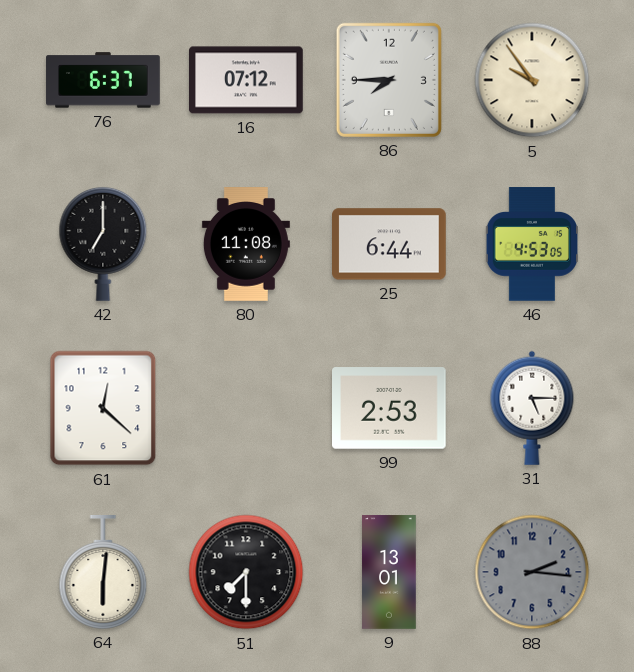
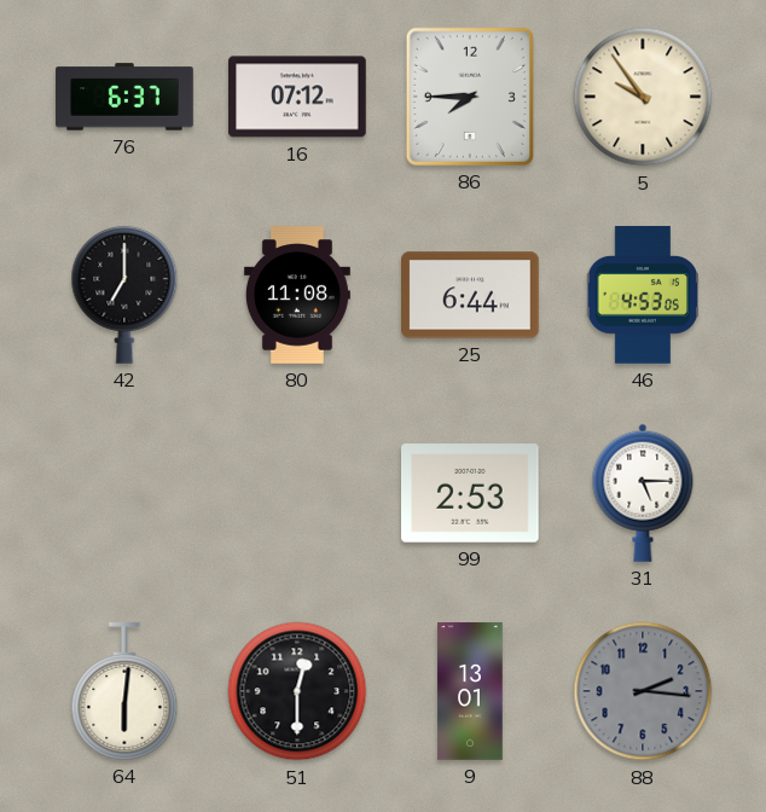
61: 12:22 -> none (103, 408)
51: 7:30 -> 12:30 (297, 691)
